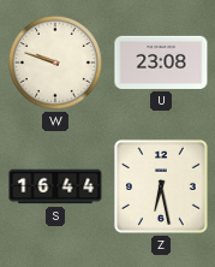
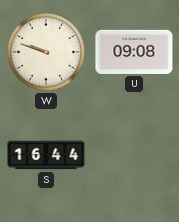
U: 23:08 -> 09:08 (134, 52)
Z: 6:28 -> none (161, 186)
